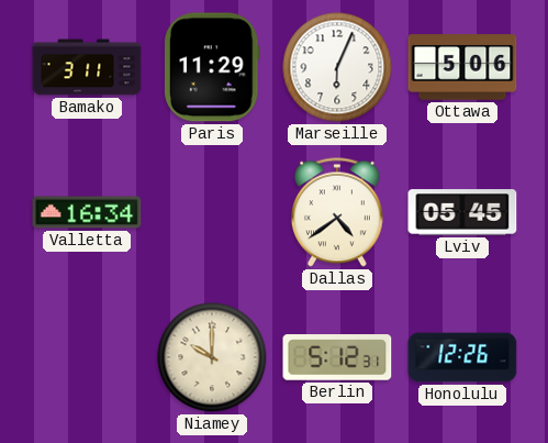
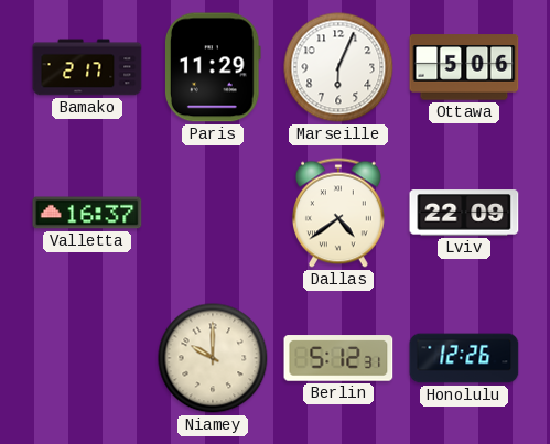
Bamako: 3:11 -> 2:17 (87, 67)
Valletta: 16:34 -> 16:37 (87, 213)
Lviv: 05:45 -> 22:09 (464, 213)
